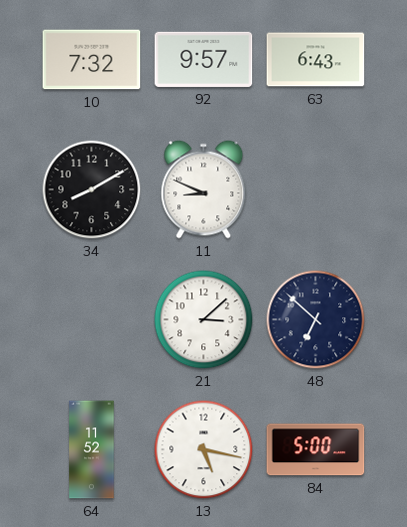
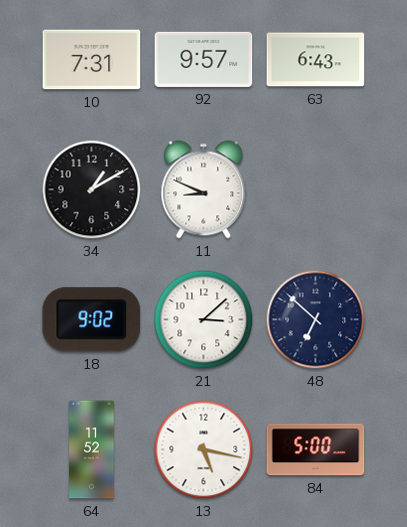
10: 7:32 -> 7:31 (92, 60)
34: 8:10 -> 1:10 (92, 190)
18: none -> 9:02 (92, 320)
